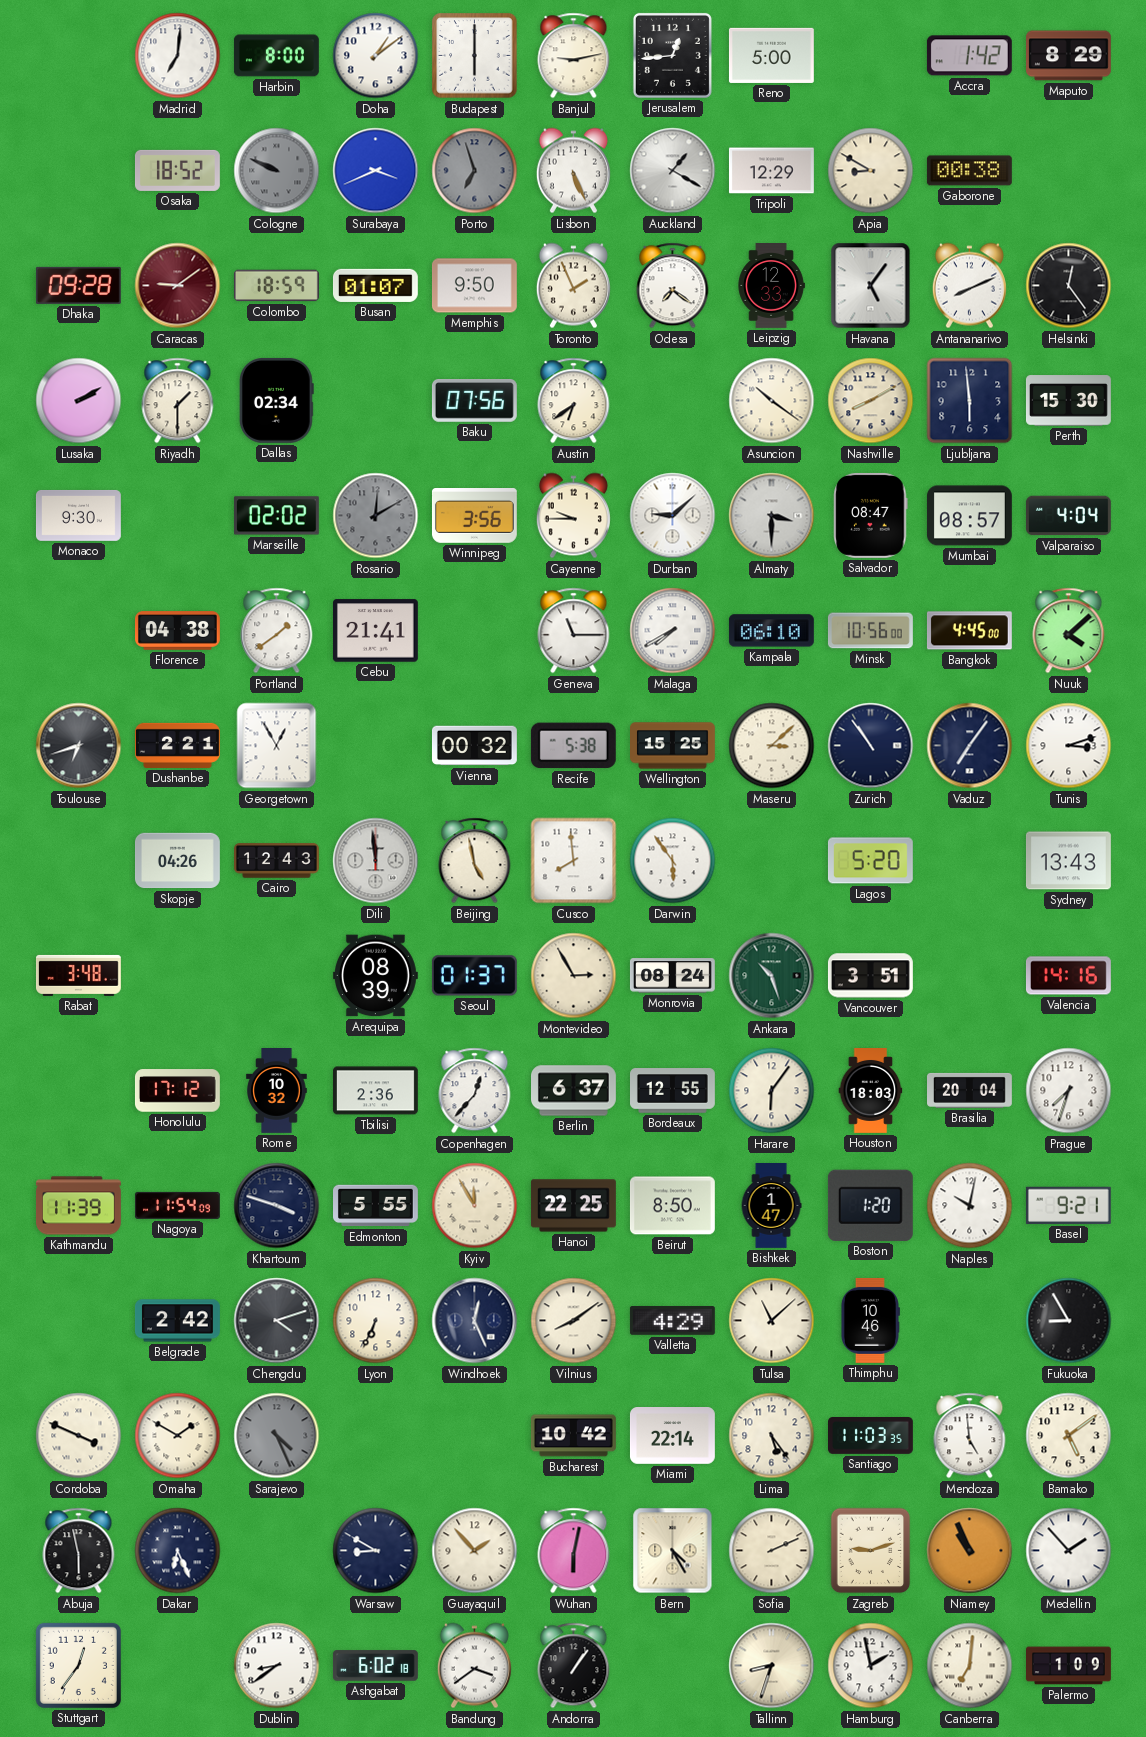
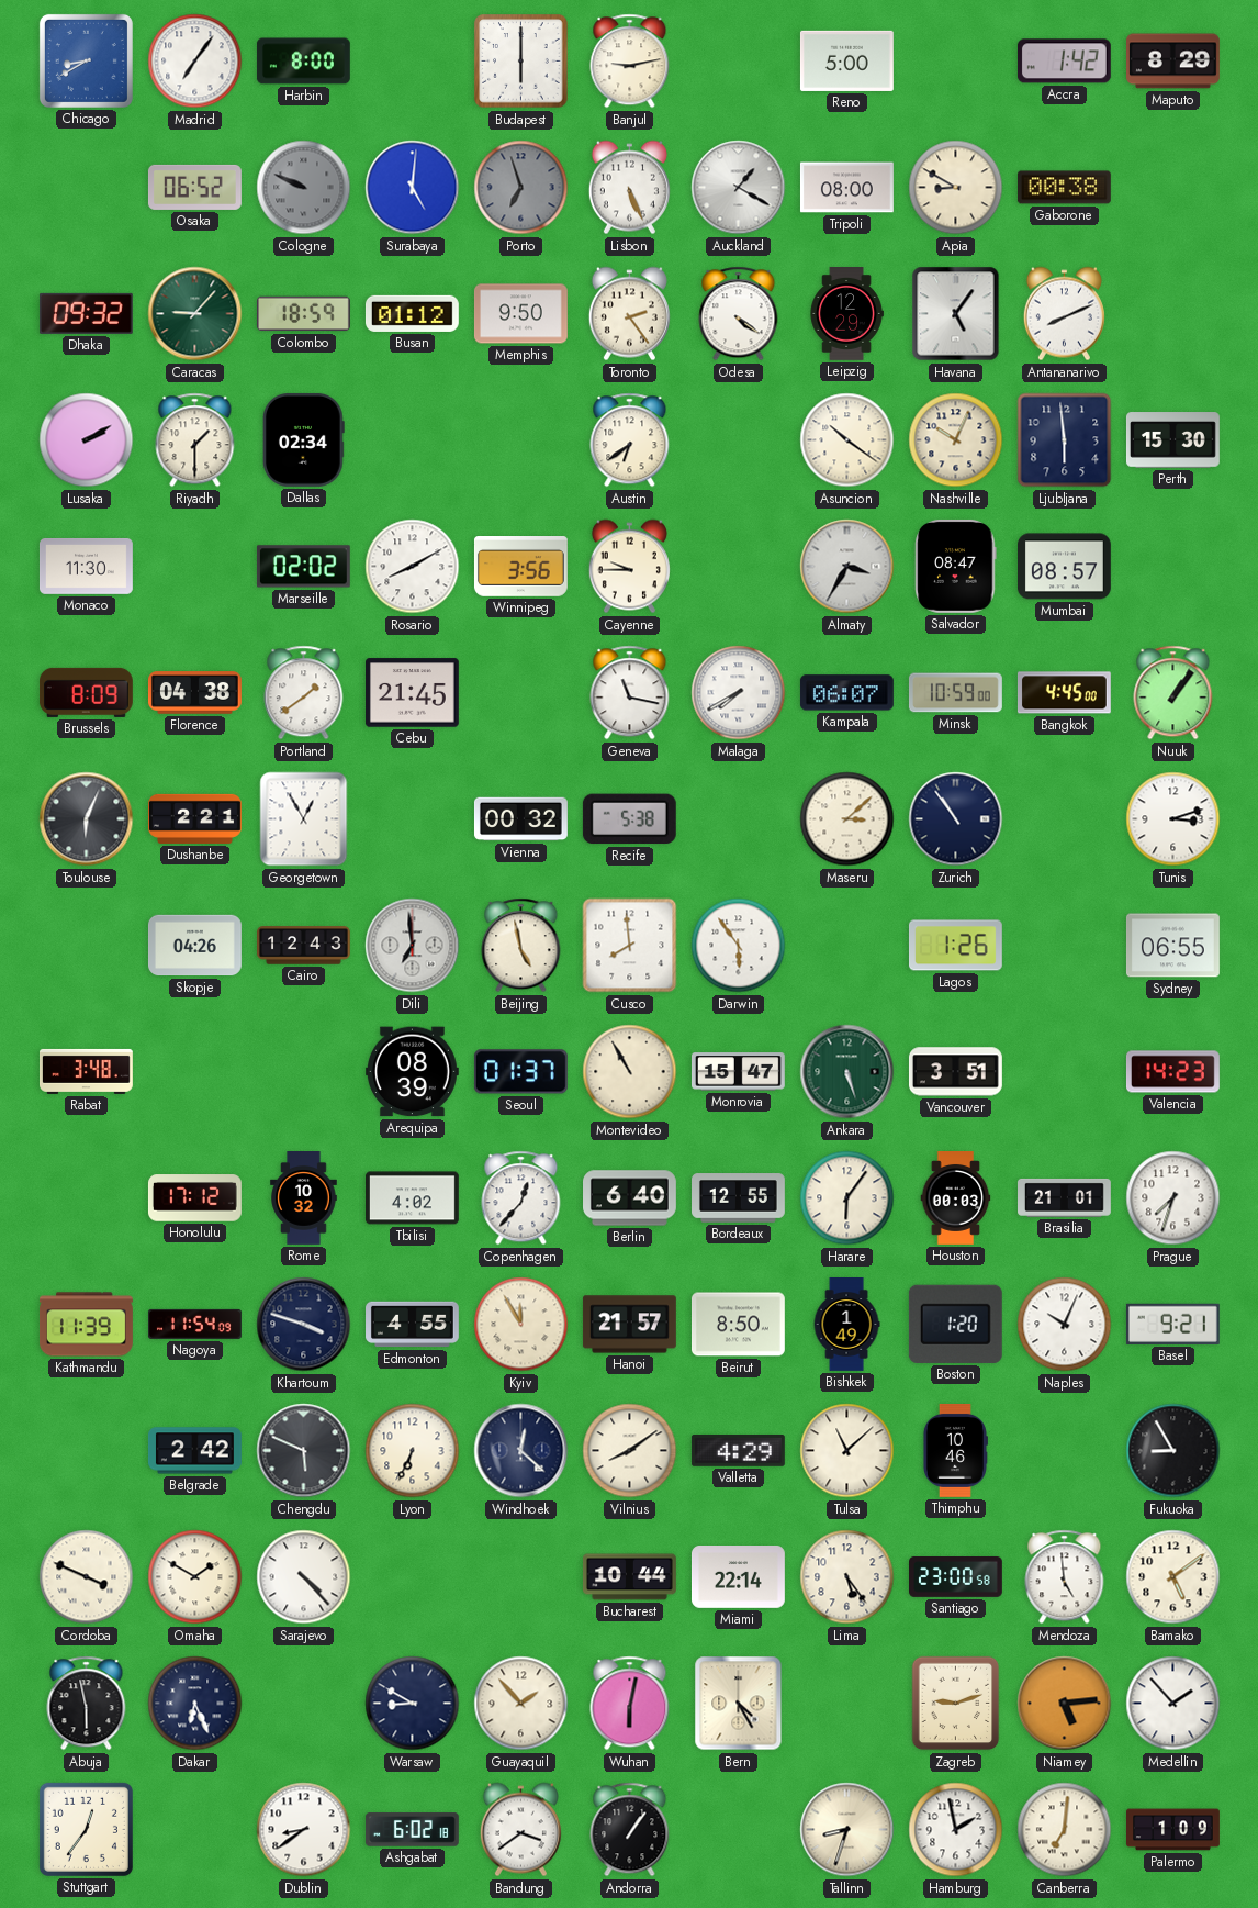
Chicago: none -> 8:40 (86, 60)
Madrid: 7:01 -> 7:06 (195, 62)
Doha: 1:09 -> none (376, 56)
Jerusalem: 12:44 -> none (672, 55)
Osaka: 18:52 -> 06:52 (194, 187)
Surabaya: 3:41 -> 5:01 (413, 188)
Tripoli: 12:29 -> 08:00 (846, 188)
Dhaka: 09:28 -> 09:32 (86, 313)
Caracas: 9:09 -> 9:07 (195, 314)
Caracas dial: burgundy -> green (195, 314)
Busan: 01:07 -> 01:12 (412, 313)
Toronto: 1:56 -> 2:24 (629, 314)
Odesa: 7:21 -> 4:21 (739, 314)
Leipzig: 12:33 -> 12:29 (846, 314)
Helsinki: 12:24 -> none (1069, 286)
Baku: 07:56 -> none (474, 401)
Nashville: 8:10 -> 10:04 (956, 440)
Monaco: 9:30 -> 11:30 (87, 566)
Rosario: 12:10 -> 8:10 (413, 567)
Rosario dial: grey -> white (413, 567)
Durban: 9:08 -> none (673, 516)
Almaty: 3:30 -> 3:35 (847, 567)
Valparaiso: 4:04 -> none (1068, 516)
Brussels: none -> 8:09 (86, 692)
Cebu: 21:41 -> 21:45 (412, 693)
Geneva: 11:15 -> 11:17 (630, 693)
Kampala: 06:10 -> 06:07 (846, 693)
Minsk: 10:56 -> 10:59 (955, 693)
Nuuk: 4:08 -> 1:06 (1173, 693)
Toulouse: 6:42 -> 6:04 (87, 819)
Wellington: 15:25 -> none (673, 746)
Vaduz: 7:06 -> none (970, 746)
Dili: 11:59 -> 6:59 (413, 946)
Lagos: 5:20 -> 1:26 (955, 946)
Sydney: 13:43 -> 06:55 (1172, 946)
Montevideo: 2:55 -> 10:55 (630, 1072)
Monrovia: 08:24 -> 15:47 (738, 1072)
Ankara: 10:27 -> 5:27 (847, 1072)
Valencia: 14:16 -> 14:23 (1172, 1072)
Tbilisi: 2:36 -> 4:02 (412, 1198)
Berlin: 6:37 -> 6:40 (630, 1198)
Houston: 18:03 -> 00:03 (956, 1198)
Brasilia: 20:04 -> 21:01 (1065, 1197)
Edmonton: 5:55 -> 4:55 (413, 1325)
Hanoi: 22:25 -> 21:57 (630, 1325)
Bishkek: 1:47 -> 1:49 (846, 1325)
Naples: 10:02 -> 10:04 (1065, 1325)
Chengdu: 4:12 -> 5:49 (304, 1451)
Windhoek: 12:26 -> 12:22 (521, 1451)
Sarajevo: 4:26 -> 4:23 (304, 1577)
Sarajevo dial: grey -> white (304, 1577)
Bucharest: 10:42 -> 10:44 (629, 1577)
Santiago: 11:03 -> 23:00 (956, 1577)
Sofia: 2:11 -> none (772, 1551)
Niamey: 10:56 -> 5:14 (1065, 1704)
